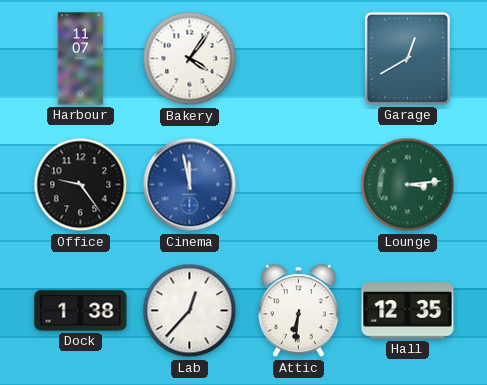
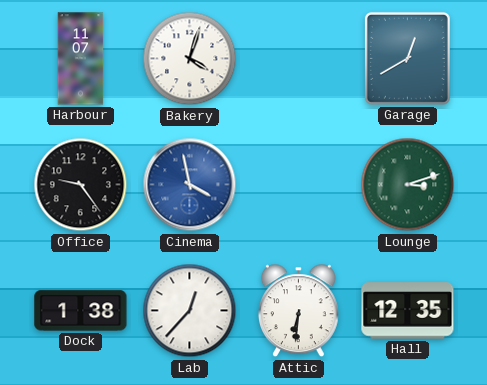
Bakery: 4:06 -> 4:03 (190, 59)
Cinema: 11:58 -> 3:58 (190, 185)
Lounge: 3:14 -> 3:12 (408, 185)
